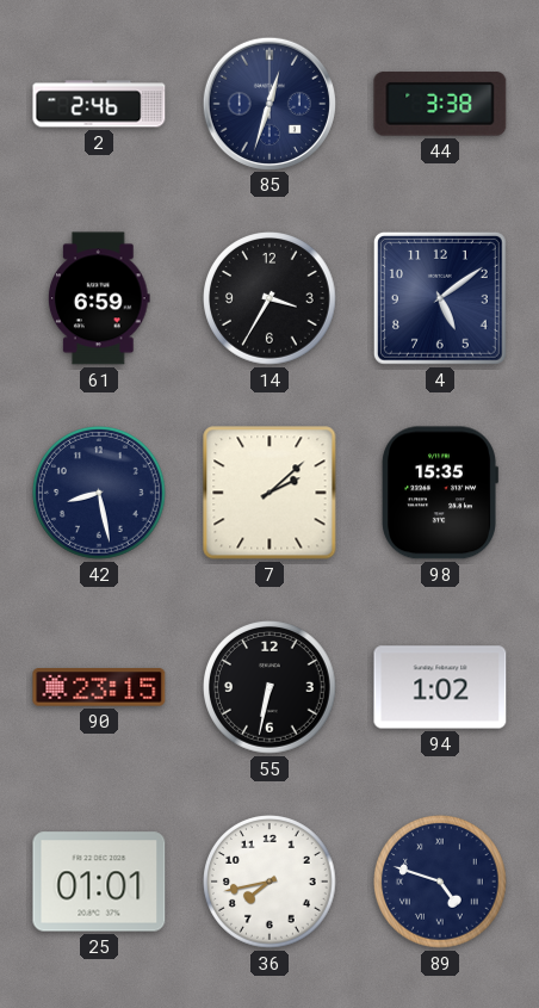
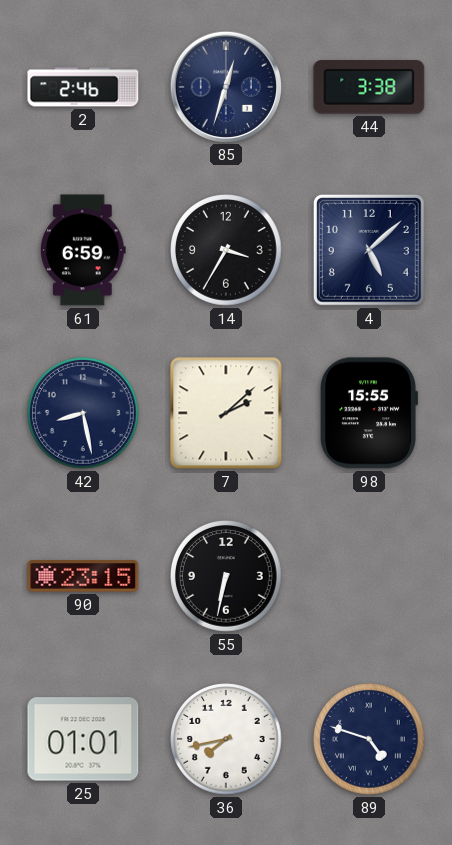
4: 5:09 -> 5:08 (369, 250)
98: 15:35 -> 15:55 (369, 413)
94: 1:02 -> none (440, 687)
